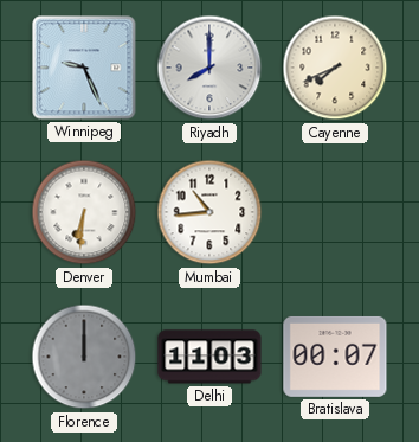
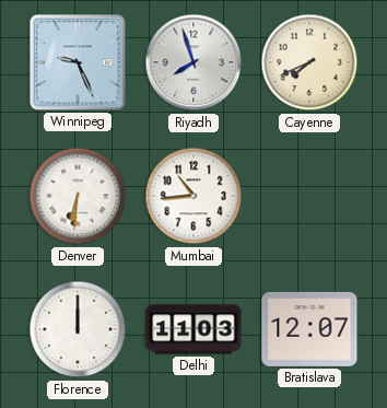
Riyadh: 8:00 -> 7:57 (193, 62)
Florence dial: grey -> white (78, 329)
Bratislava: 00:07 -> 12:07 (309, 329)
